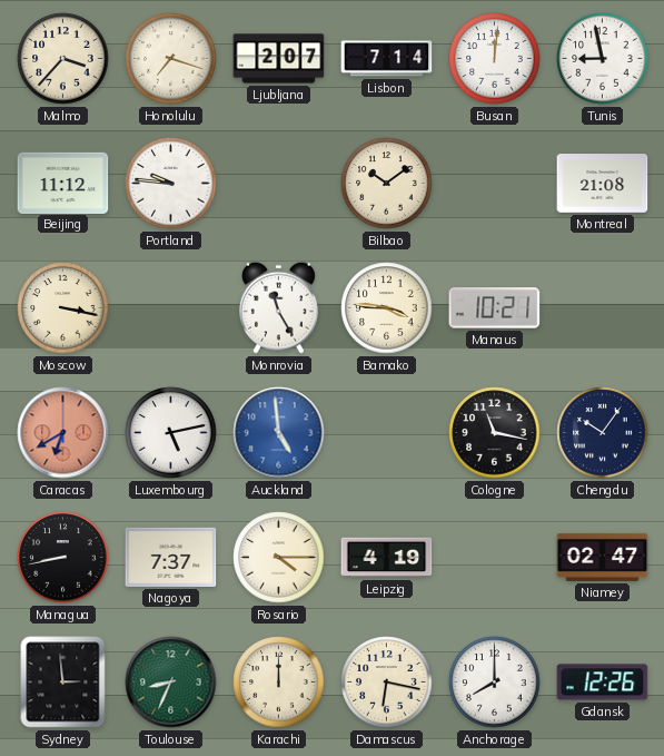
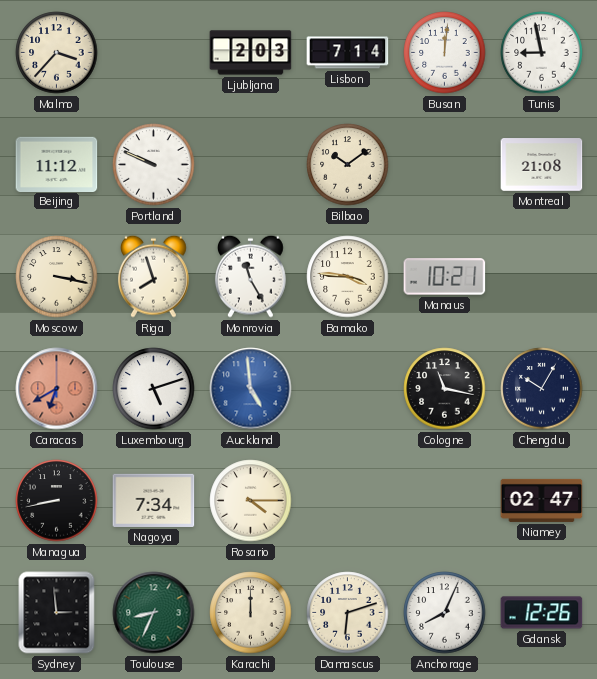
Honolulu: 7:18 -> none (171, 59)
Ljubljana: 2:07 -> 2:03 (251, 53)
Portland: 9:46 -> 9:49 (154, 165)
Riga: none -> 7:57 (154, 276)
Luxembourg: 5:13 -> 5:12 (154, 389)
Chengdu: 10:06 -> 10:05 (542, 389)
Nagoya: 7:37 -> 7:34 (154, 500)
Leipzig: 4:19 -> none (387, 558)
Damascus: 6:17 -> 6:12 (348, 613)
Anchorage: 8:00 -> 8:04 (445, 613)
